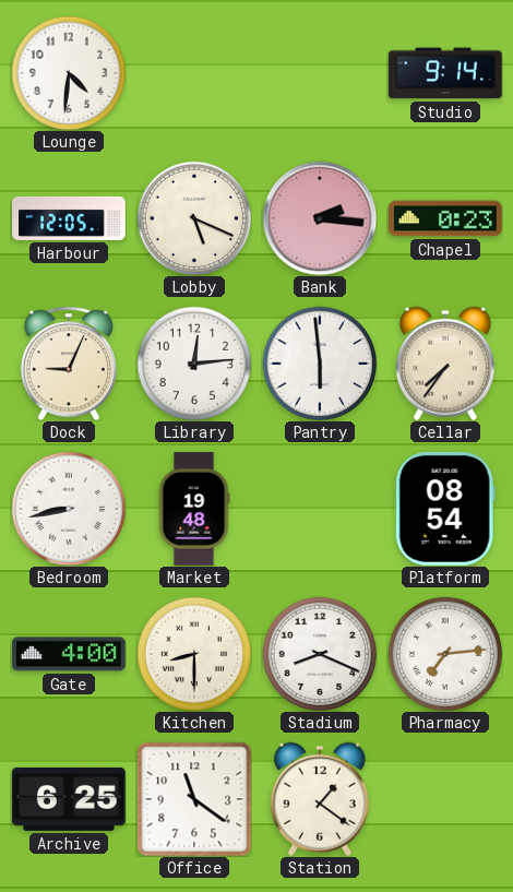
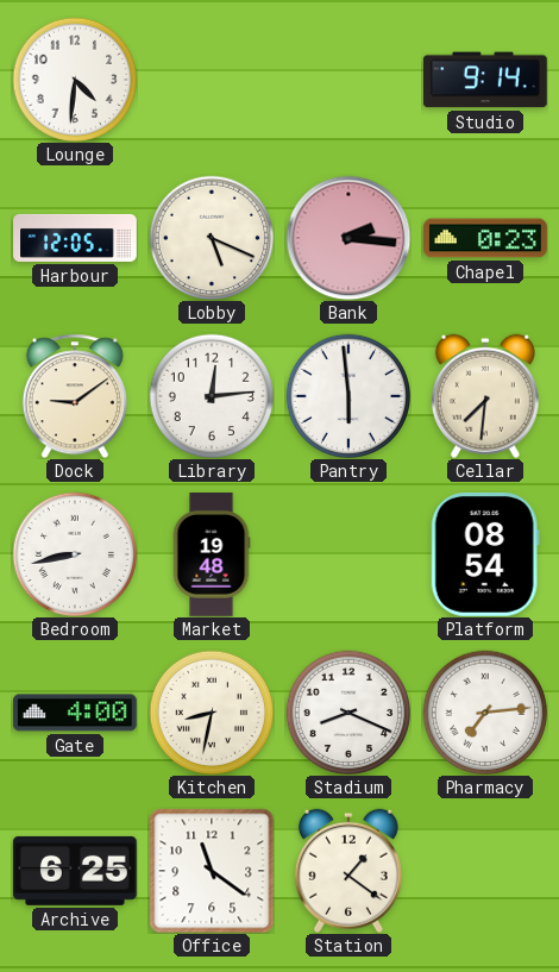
Dock: 9:04 -> 9:09 (75, 396)
Cellar: 7:36 -> 7:31 (485, 396)
Kitchen: 8:30 -> 8:32 (211, 711)
